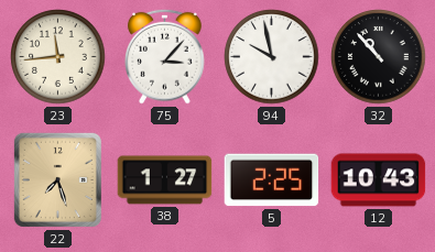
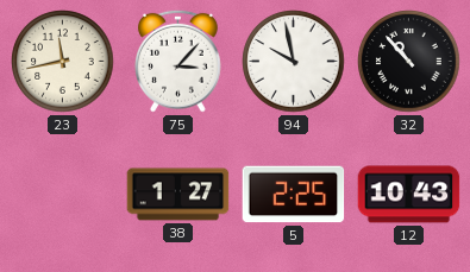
23: 11:44 -> 11:43 (63, 62)
22: 7:27 -> none (57, 179)
